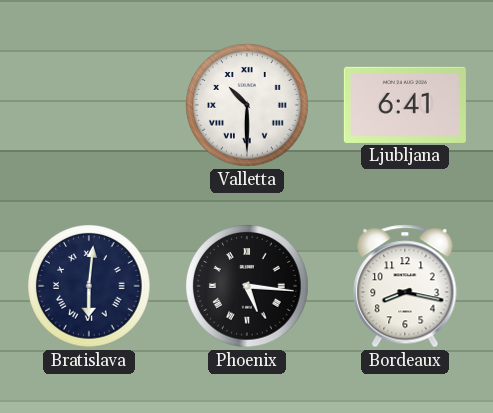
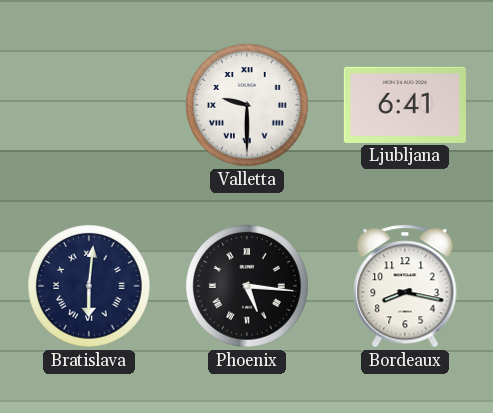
Valletta: 10:30 -> 9:30 (247, 105)
